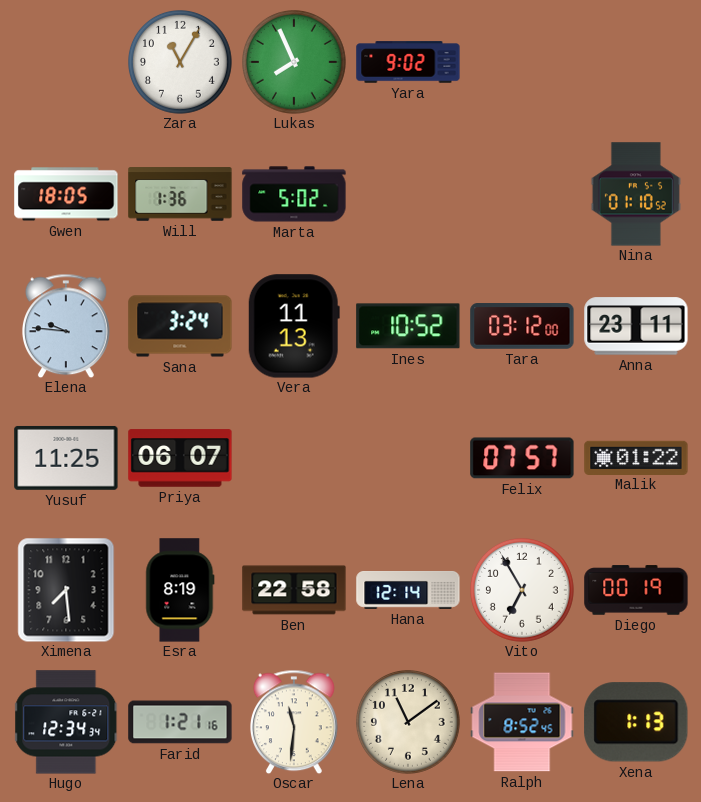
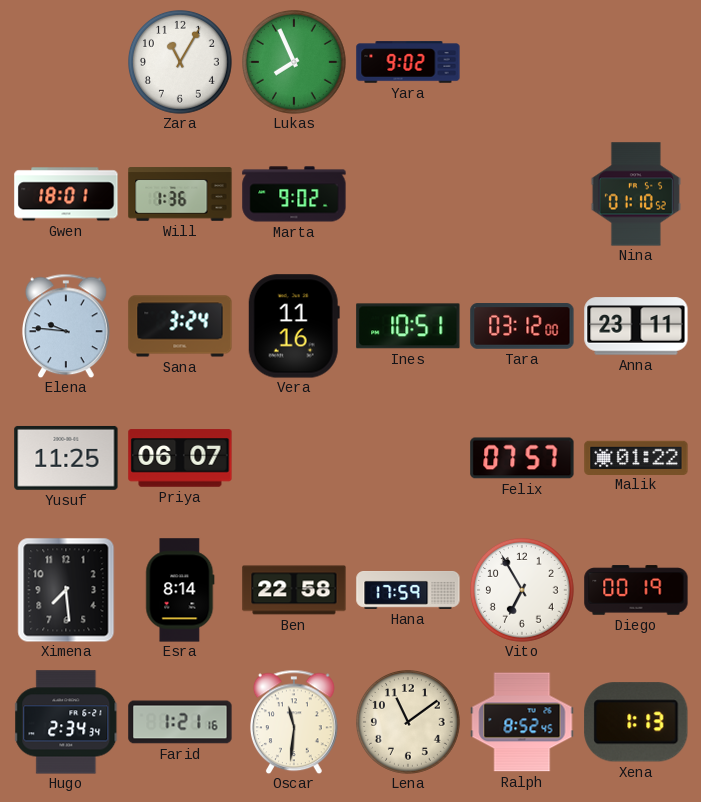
Gwen: 18:05 -> 18:01 (66, 194)
Marta: 5:02 -> 9:02 (294, 194)
Vera: 11:13 -> 11:16 (294, 326)
Ines: 10:52 -> 10:51 (408, 326)
Esra: 8:19 -> 8:14 (180, 590)
Hana: 12:14 -> 17:59 (408, 590)
Hugo: 12:34 -> 2:34 (66, 722)
